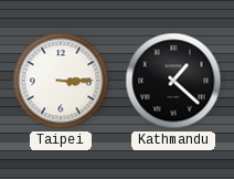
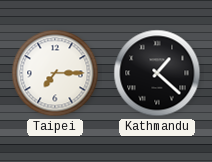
Taipei: 3:15 -> 7:15 (55, 73)
